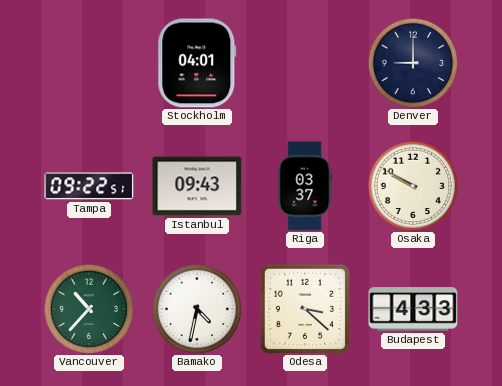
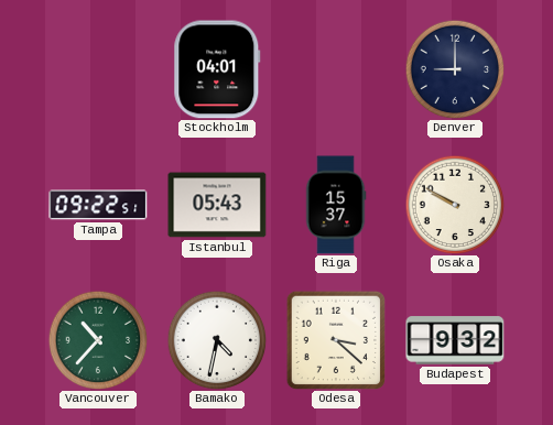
Istanbul: 09:43 -> 05:43 (217, 205)
Riga: 03:37 -> 15:37 (336, 205)
Budapest: 4:33 -> 9:32 (455, 340)
